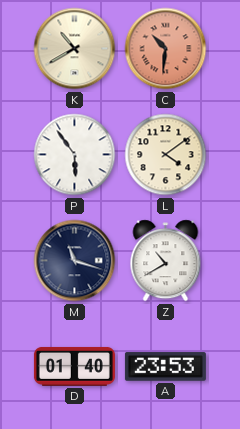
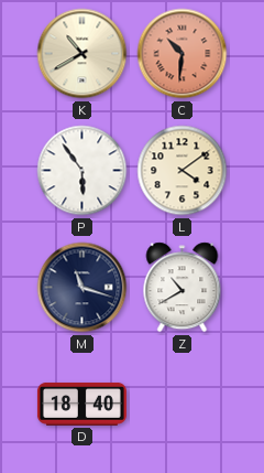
D: 01:40 -> 18:40 (81, 404)
A: 23:53 -> none (165, 367)
